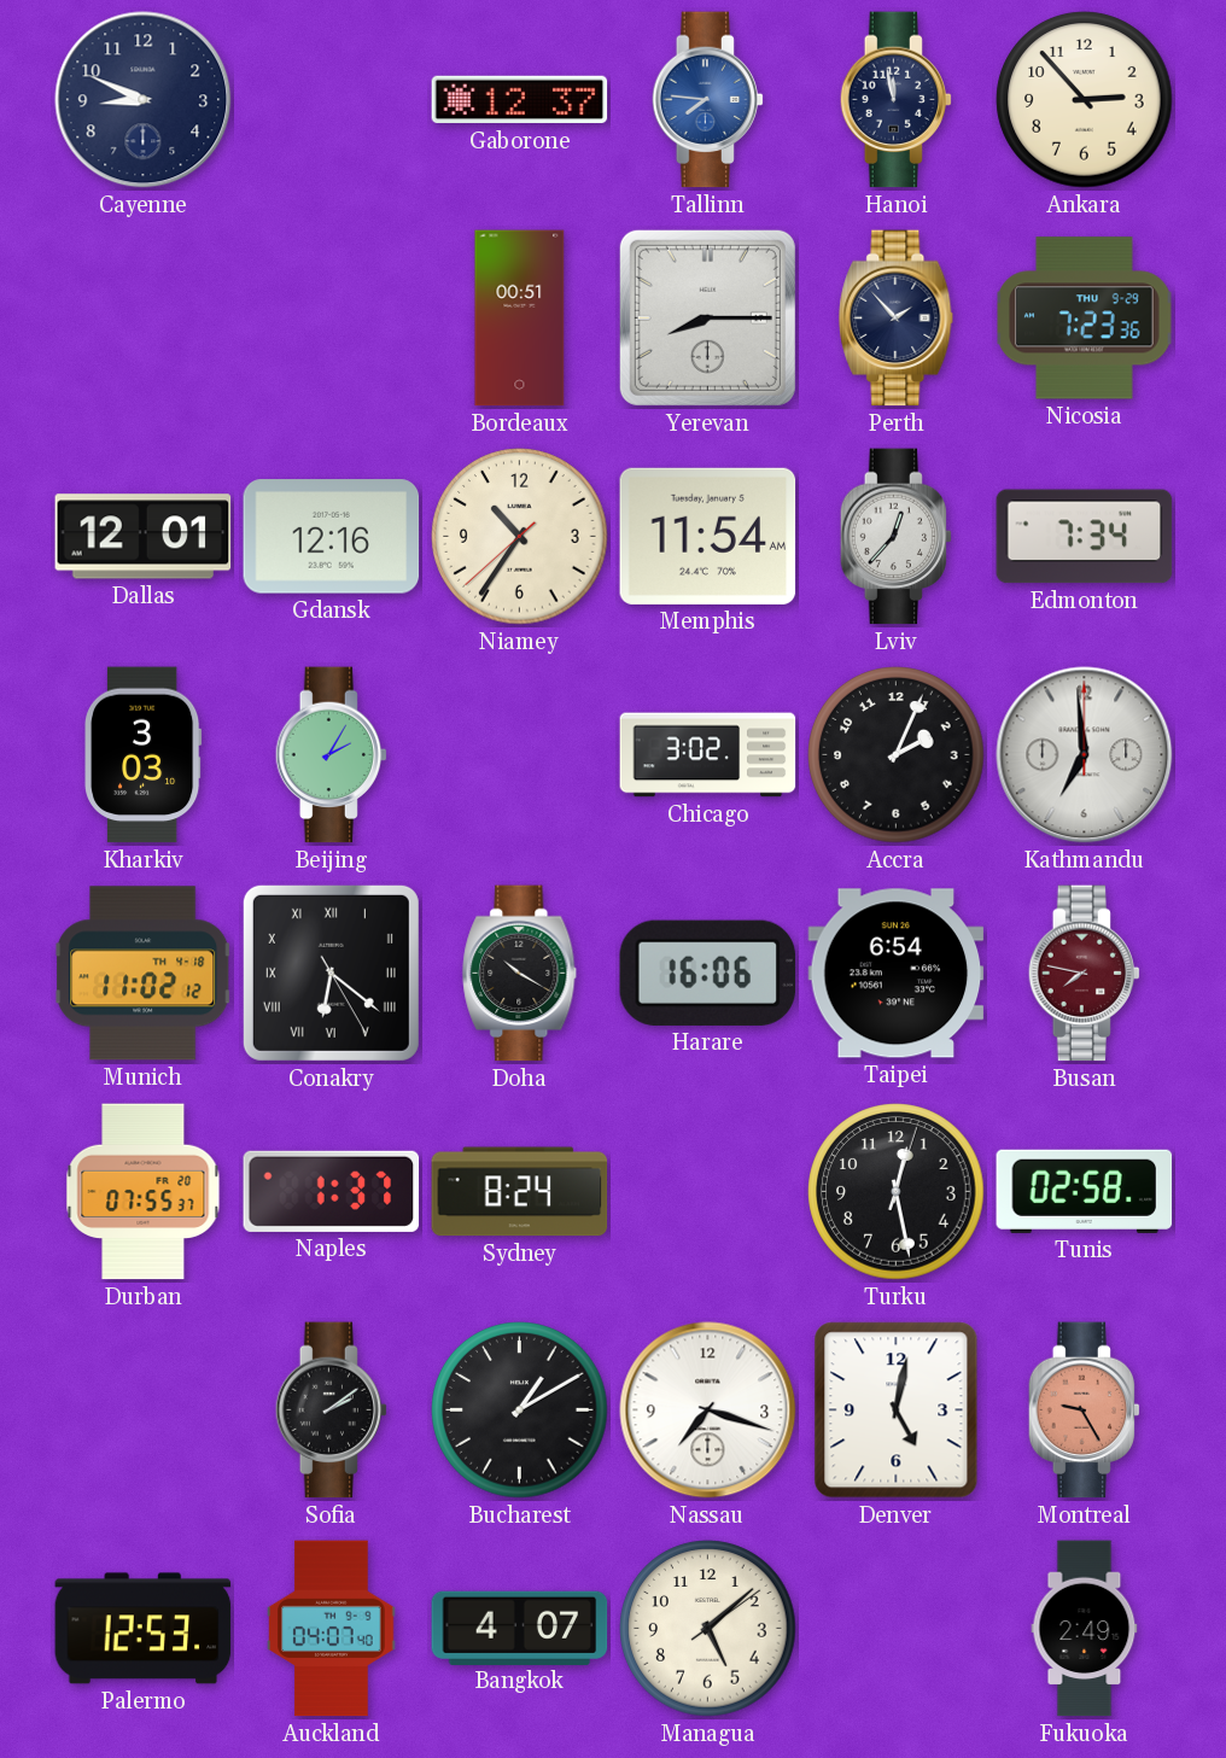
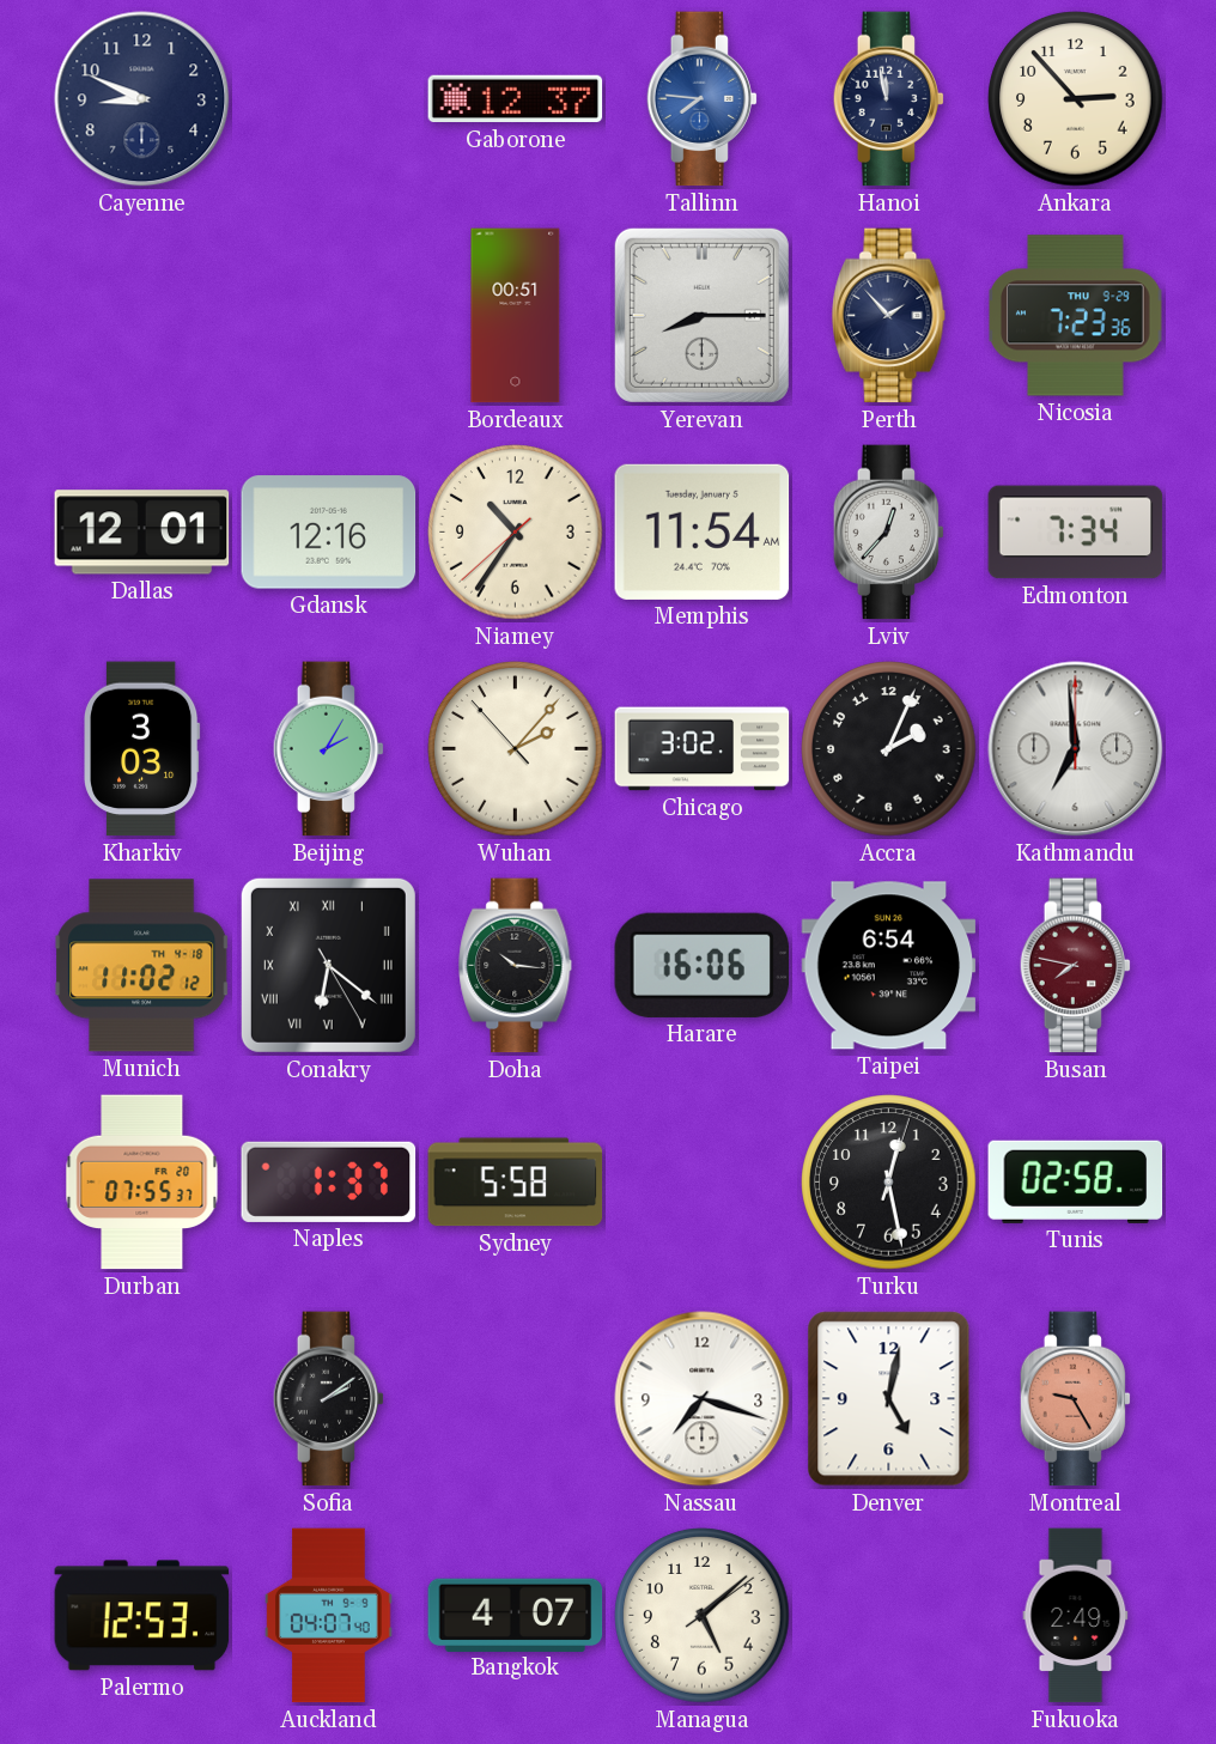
Wuhan: none -> 2:06 (516, 749)
Doha: 10:20 -> 10:16 (516, 966)
Sydney: 8:24 -> 5:58 (516, 1183)
Bucharest: 1:10 -> none (520, 1411)
